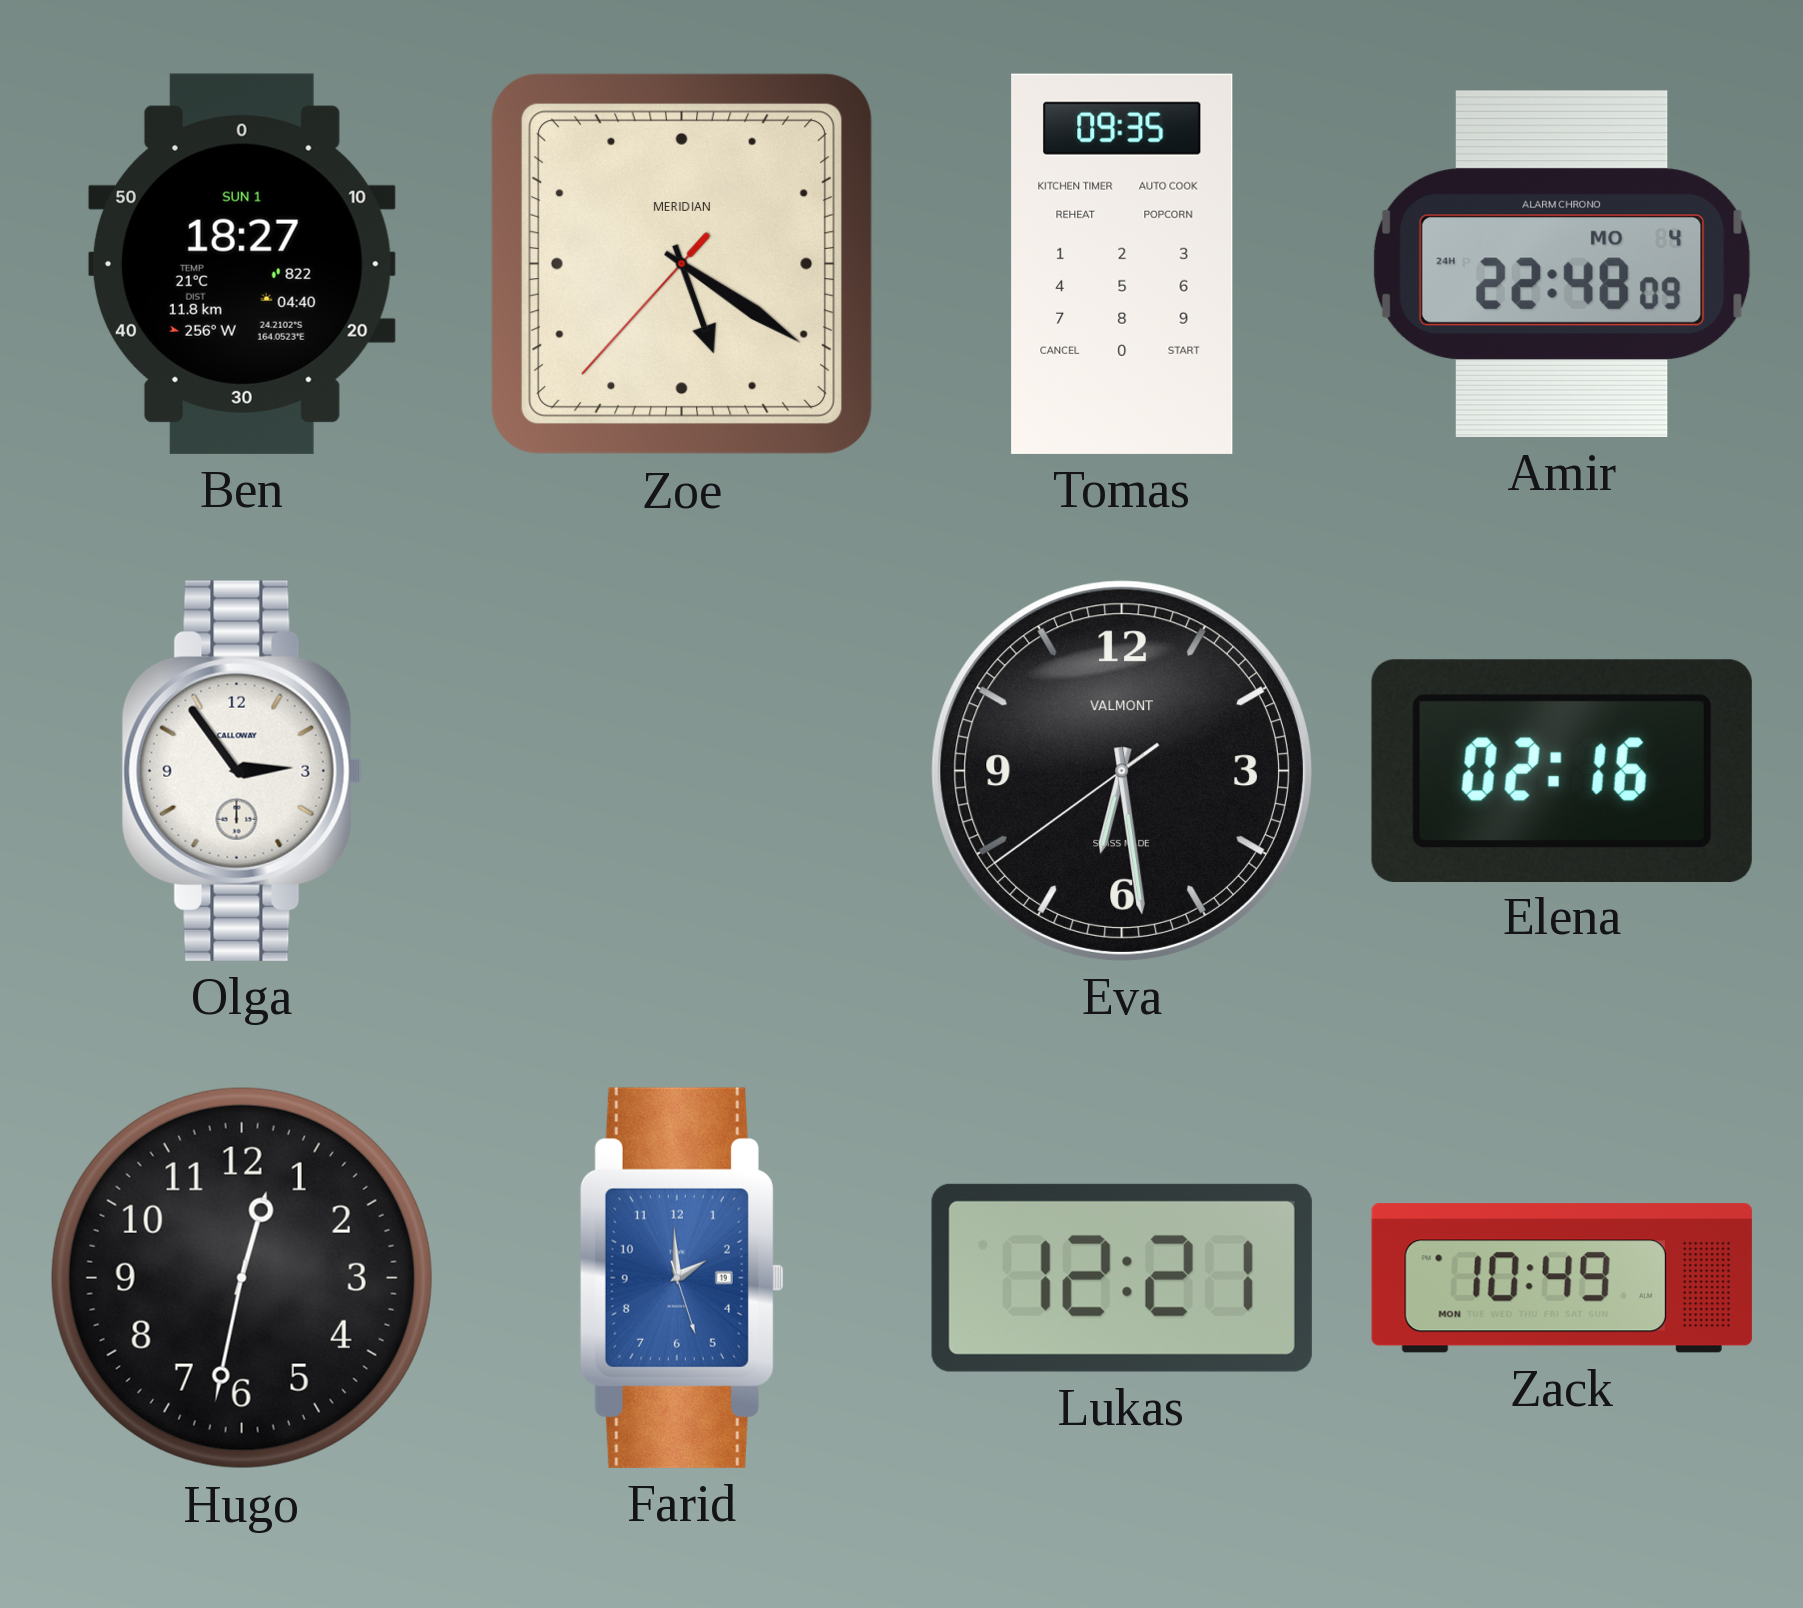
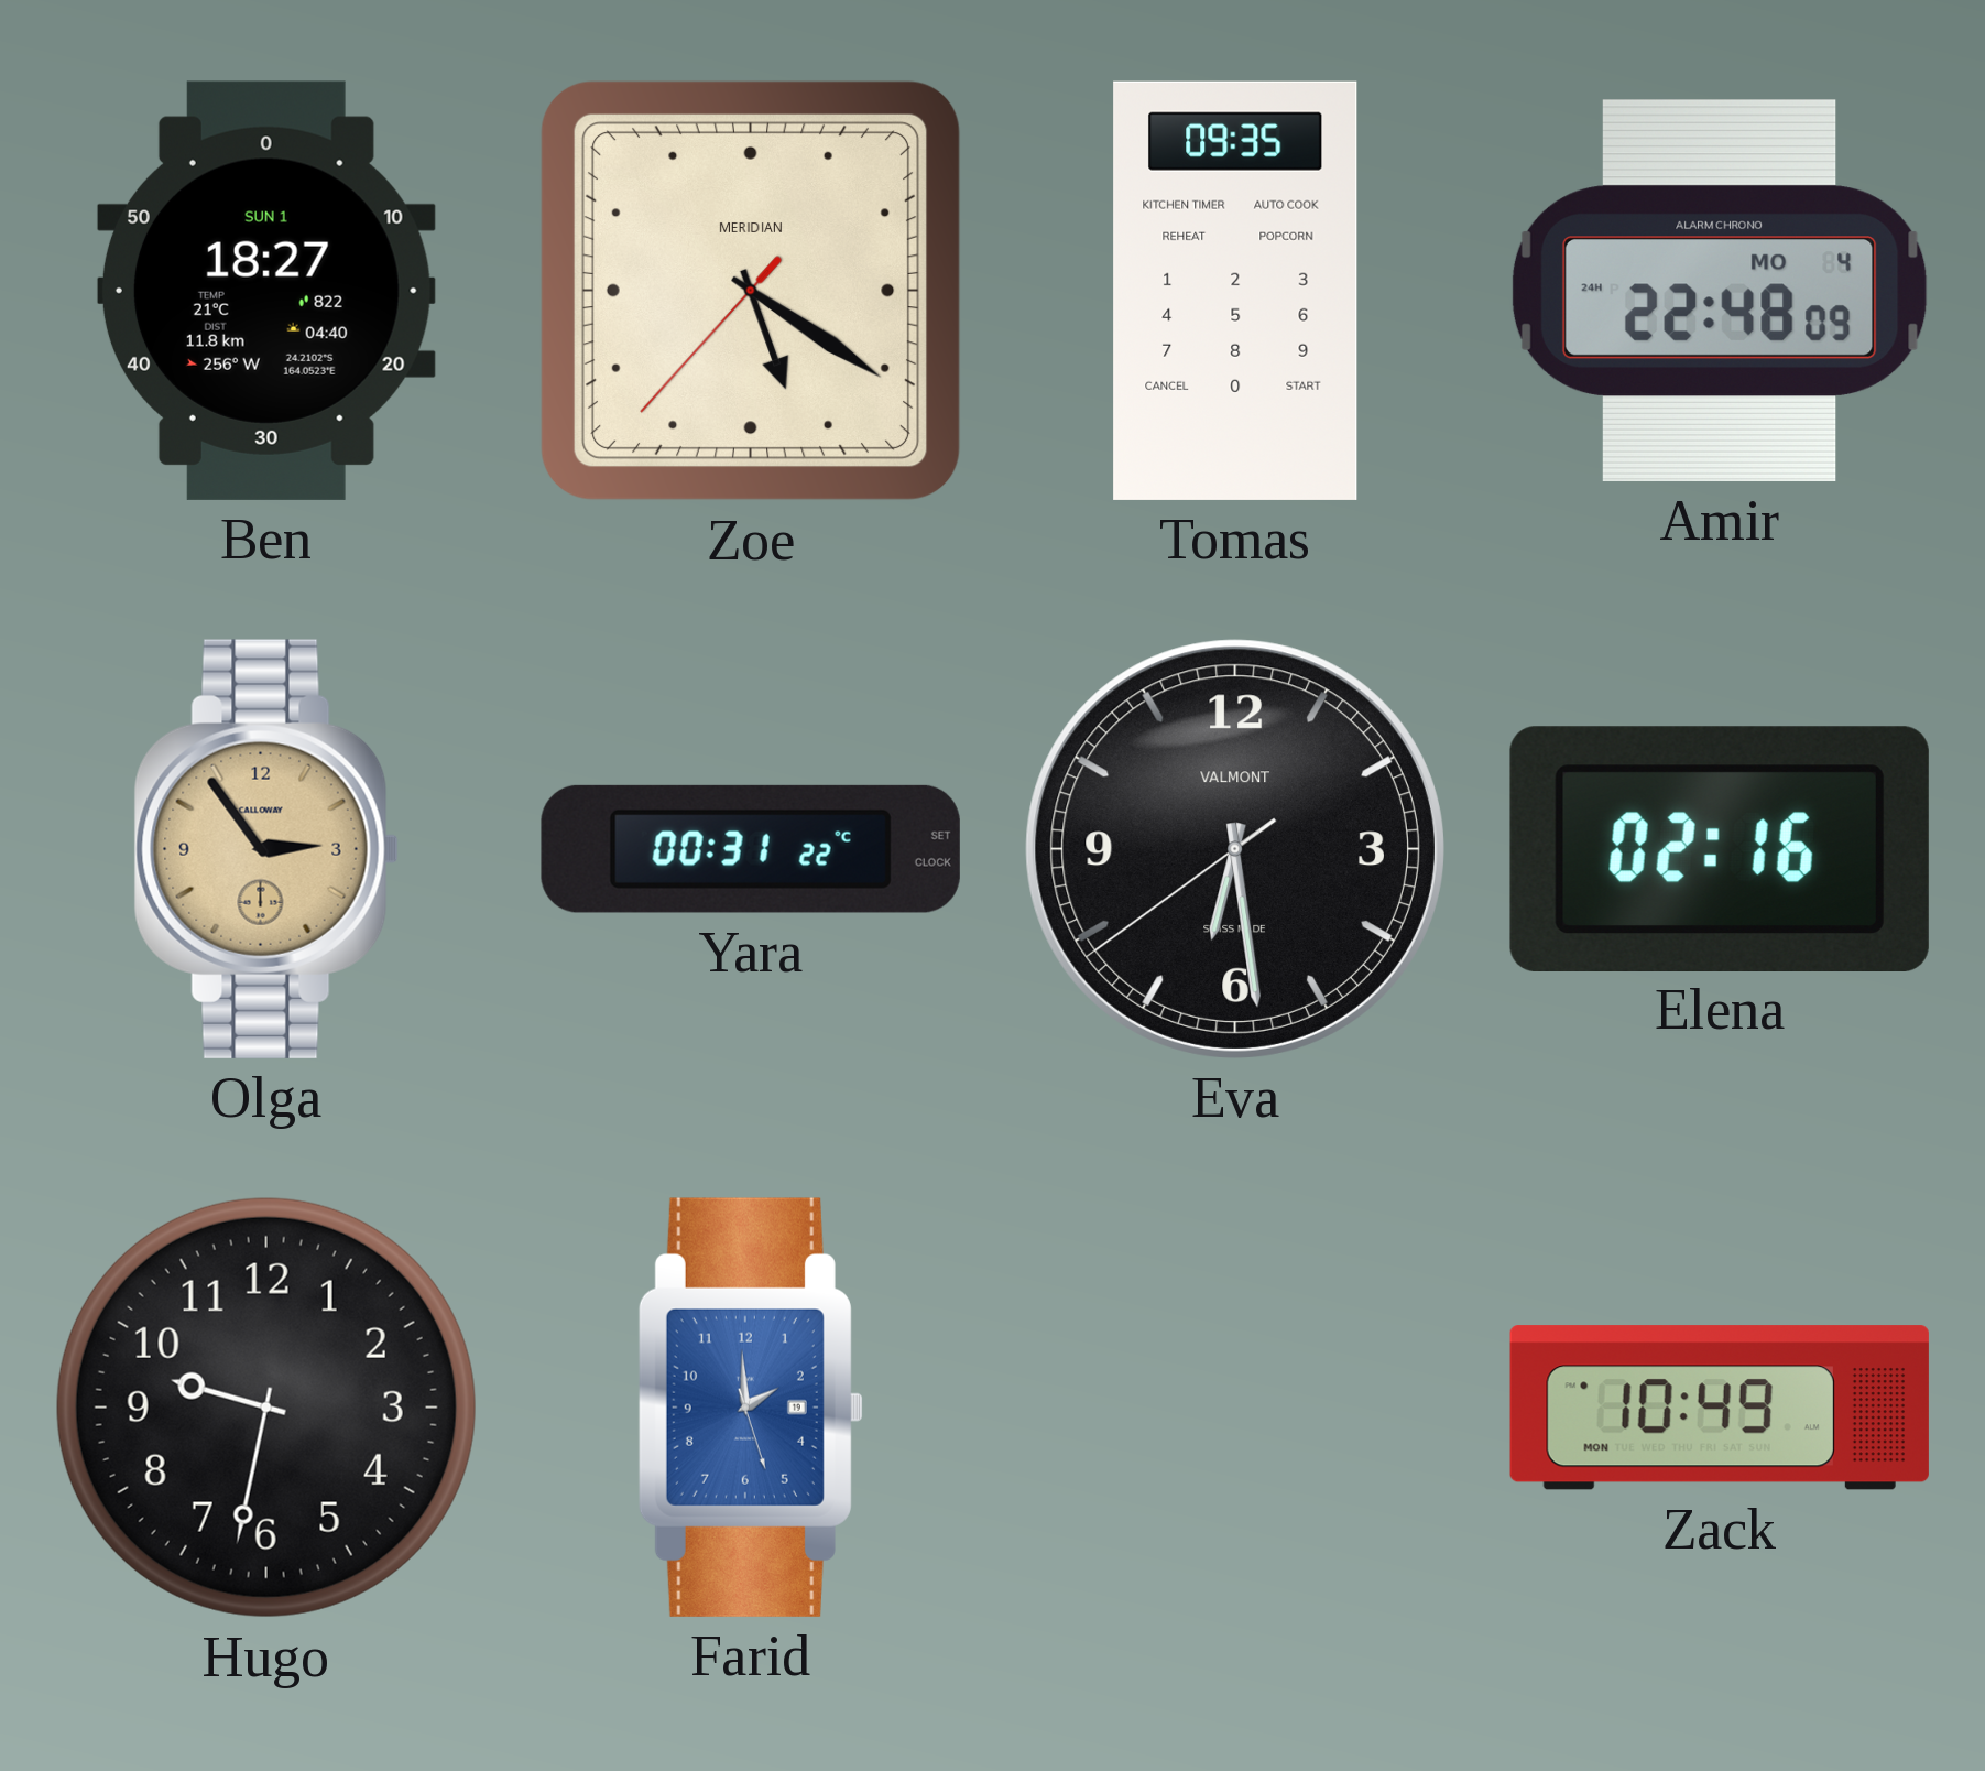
Olga dial: white -> champagne (266, 849)
Yara: none -> 00:31 (751, 849)
Hugo: 12:32 -> 9:32 (266, 1408)
Lukas: 12:21 -> none (1122, 1278)
